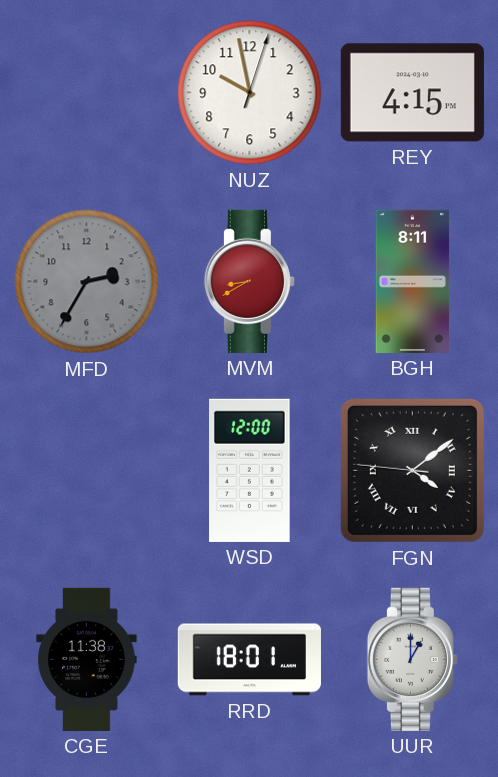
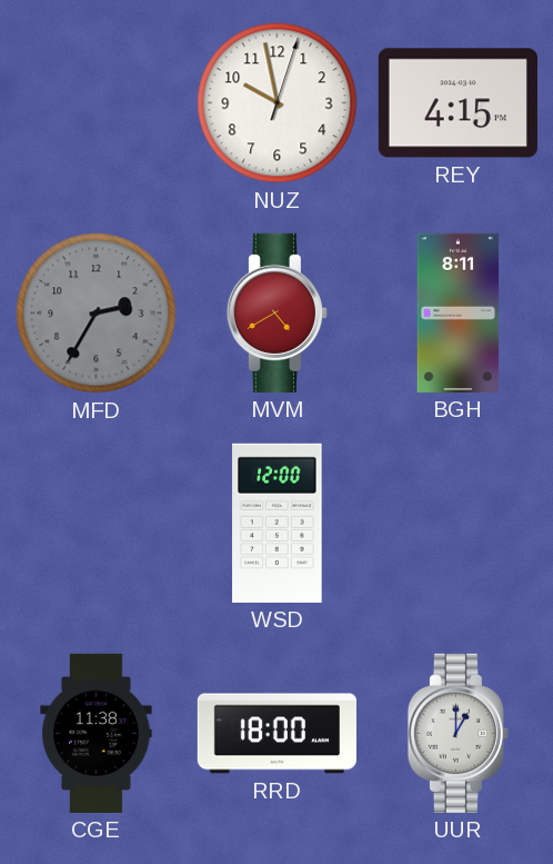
MVM: 8:40 -> 4:40 (276, 312)
FGN: 4:08 -> none (412, 470)
RRD: 18:01 -> 18:00 (276, 734)
